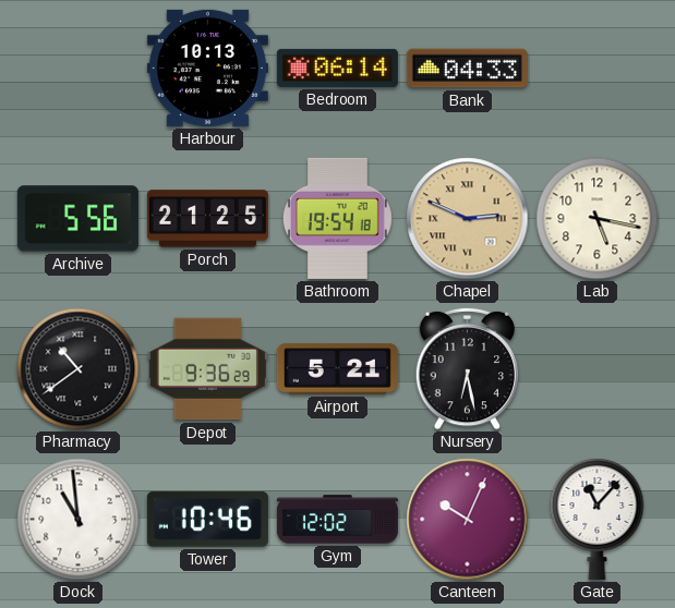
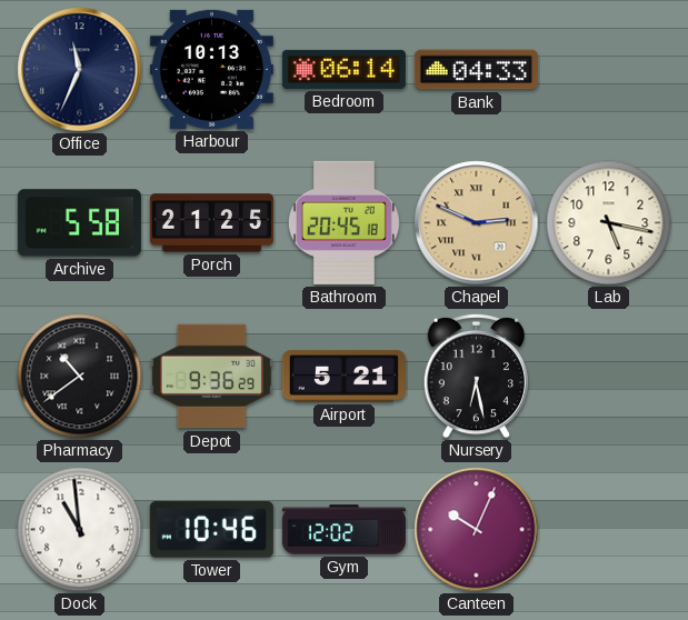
Office: none -> 11:34 (80, 70)
Archive: 5:56 -> 5:58 (79, 223)
Bathroom: 19:54 -> 20:45 (343, 222)
Gate: 11:07 -> none (598, 519)
